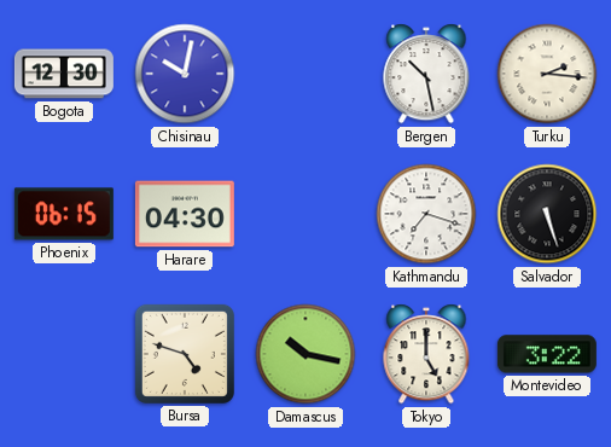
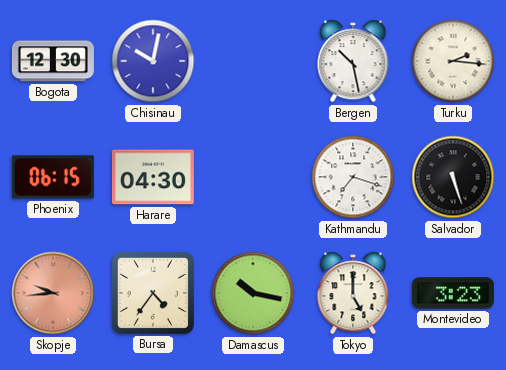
Skopje: none -> 9:44 (53, 293)
Bursa: 4:48 -> 4:36 (153, 293)
Montevideo: 3:22 -> 3:23 (453, 293)
